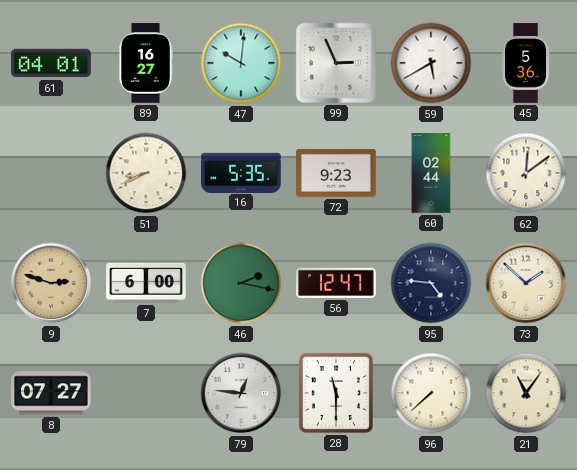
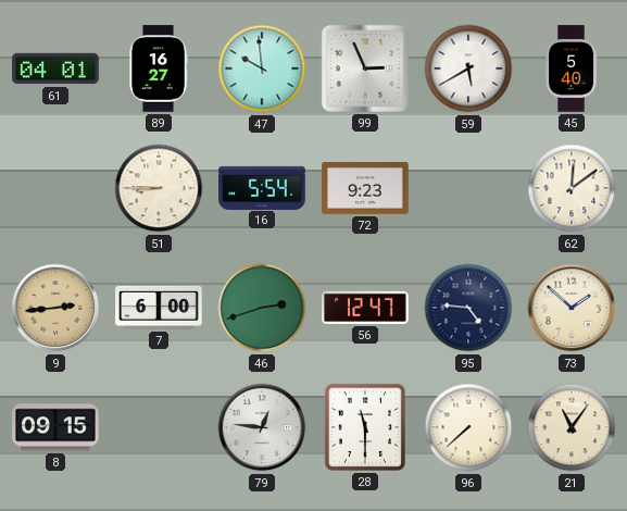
47: 10:01 -> 9:59 (262, 68)
45: 5:36 -> 5:40 (572, 68)
51: 8:41 -> 8:45 (159, 188)
16: 5:35 -> 5:54 (262, 187)
60: 02:44 -> none (431, 173)
9: 2:48 -> 2:44 (55, 308)
46: 2:17 -> 2:42 (262, 308)
8: 07:27 -> 09:15 (55, 427)
